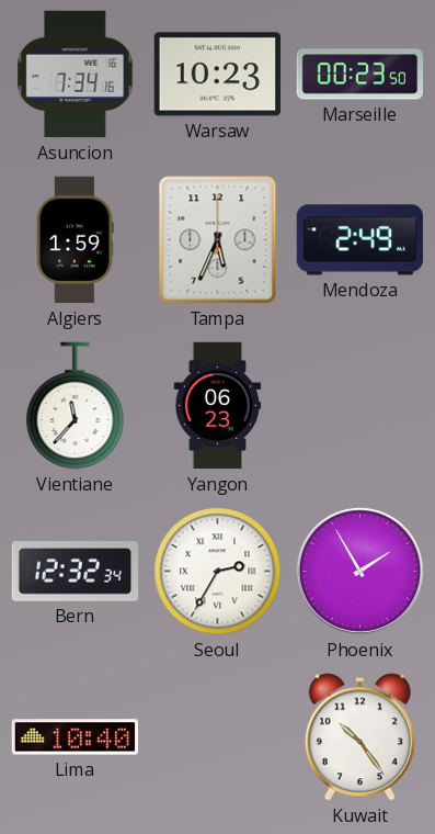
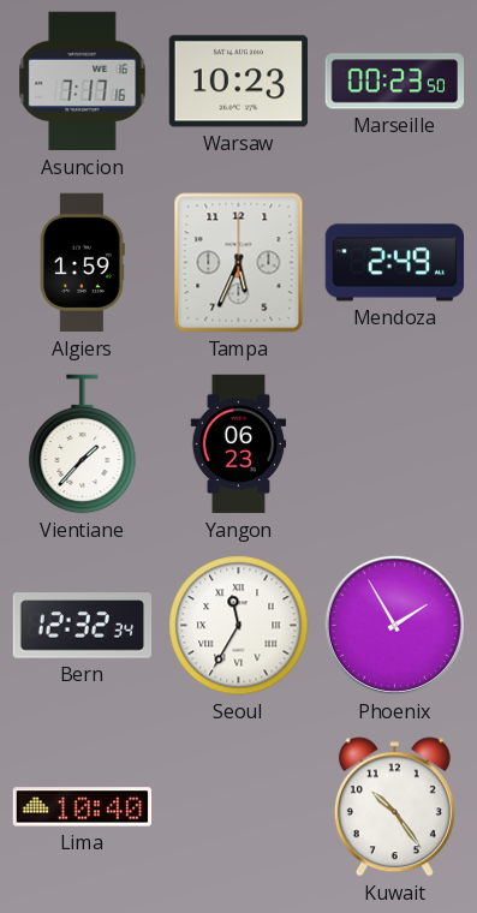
Asuncion: 7:34 -> 7:17 (83, 82)
Vientiane: 11:37 -> 1:37 (83, 444)
Seoul: 2:35 -> 11:35 (239, 626)
